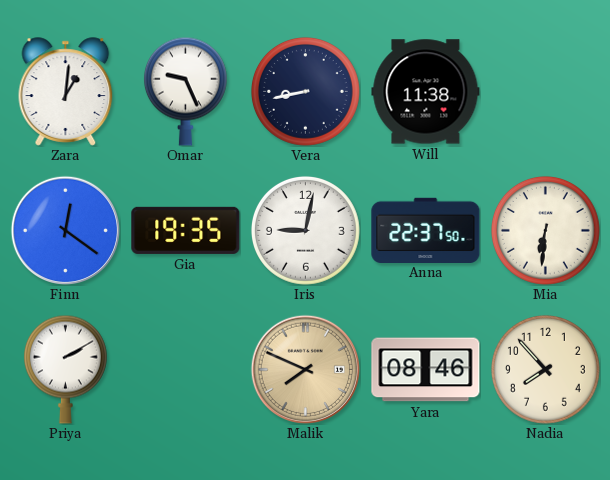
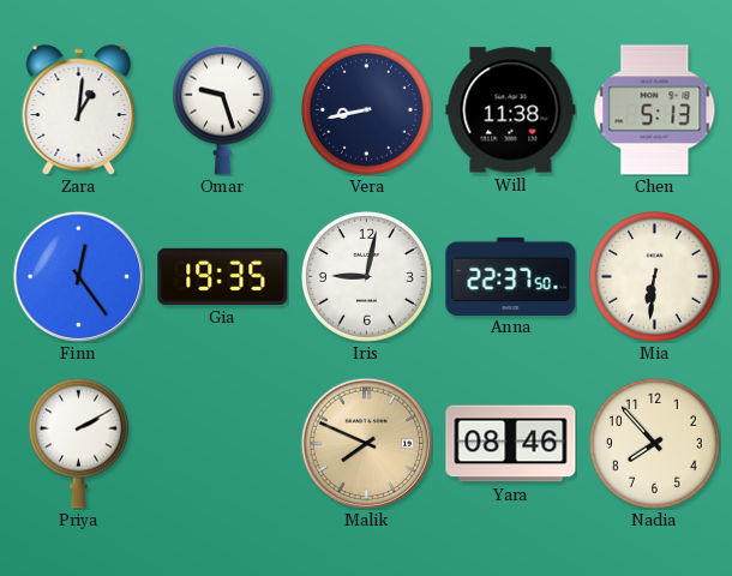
Omar: 9:26 -> 9:27 (222, 109)
Chen: none -> 5:13 (655, 110)
Finn: 12:21 -> 12:24 (78, 276)
